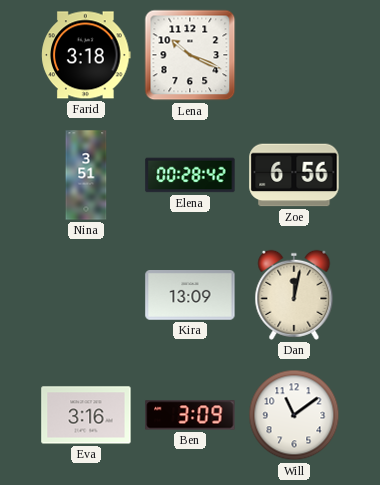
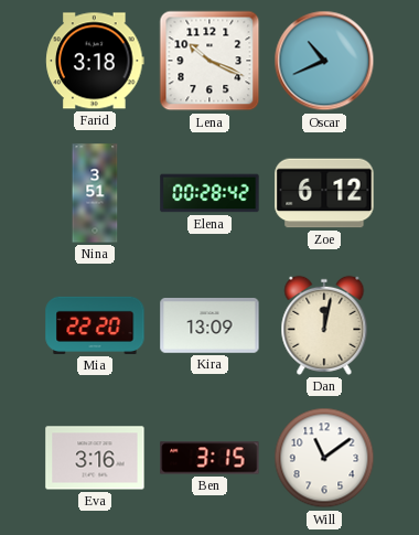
Oscar: none -> 10:41 (324, 61)
Zoe: 6:56 -> 6:12 (324, 193)
Mia: none -> 22:20 (95, 325)
Ben: 3:09 -> 3:15 (209, 458)
